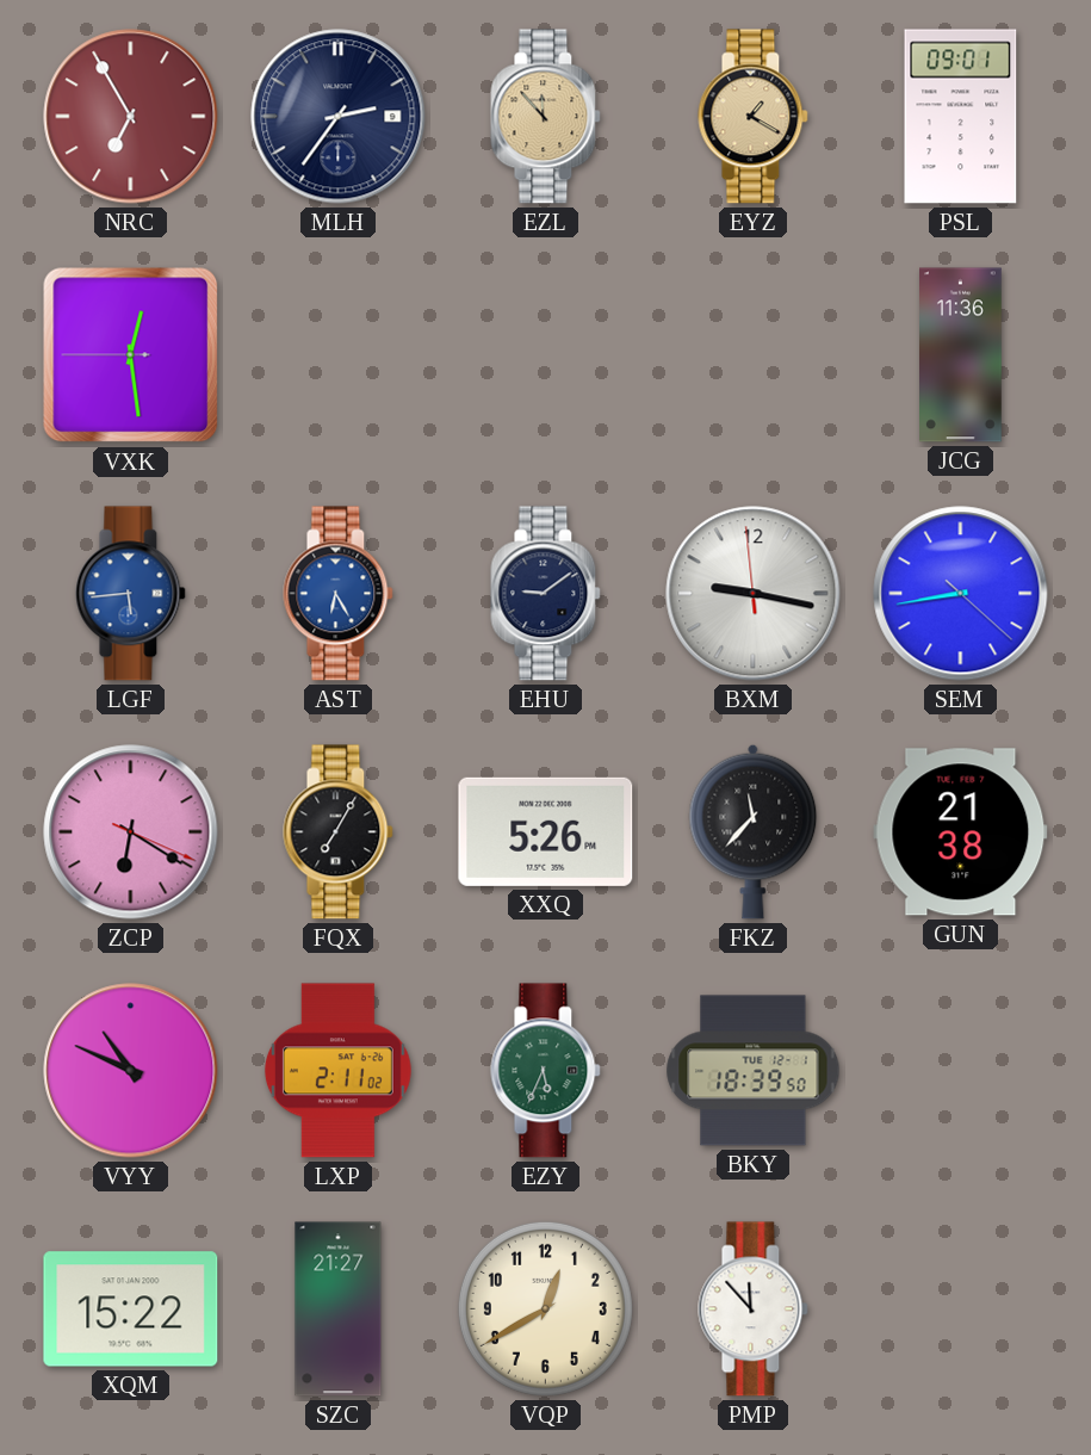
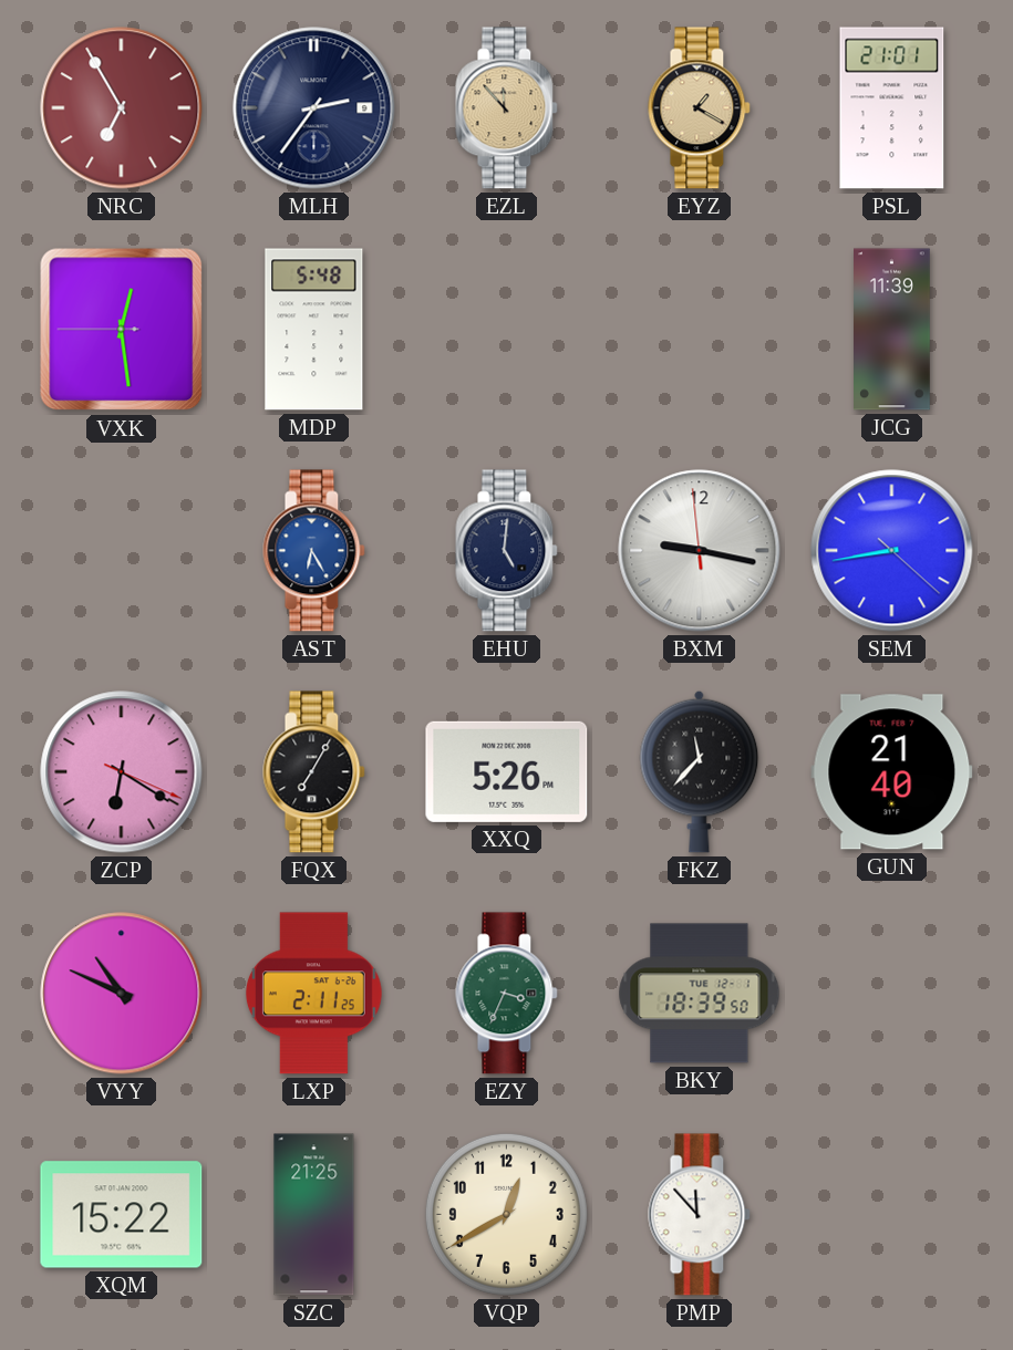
PSL: 09:01 -> 21:01 (892, 108)
MDP: none -> 5:48 (314, 330)
JCG: 11:36 -> 11:39 (892, 330)
LGF: 5:44 -> none (131, 594)
EHU: 9:09 -> 5:01 (507, 551)
GUN: 21:38 -> 21:40 (892, 772)
LXP: 2:11:02 -> 2:11:25 (313, 994)
EZY: 5:34 -> 3:34 (507, 994)
SZC: 21:27 -> 21:25 (314, 1215)
